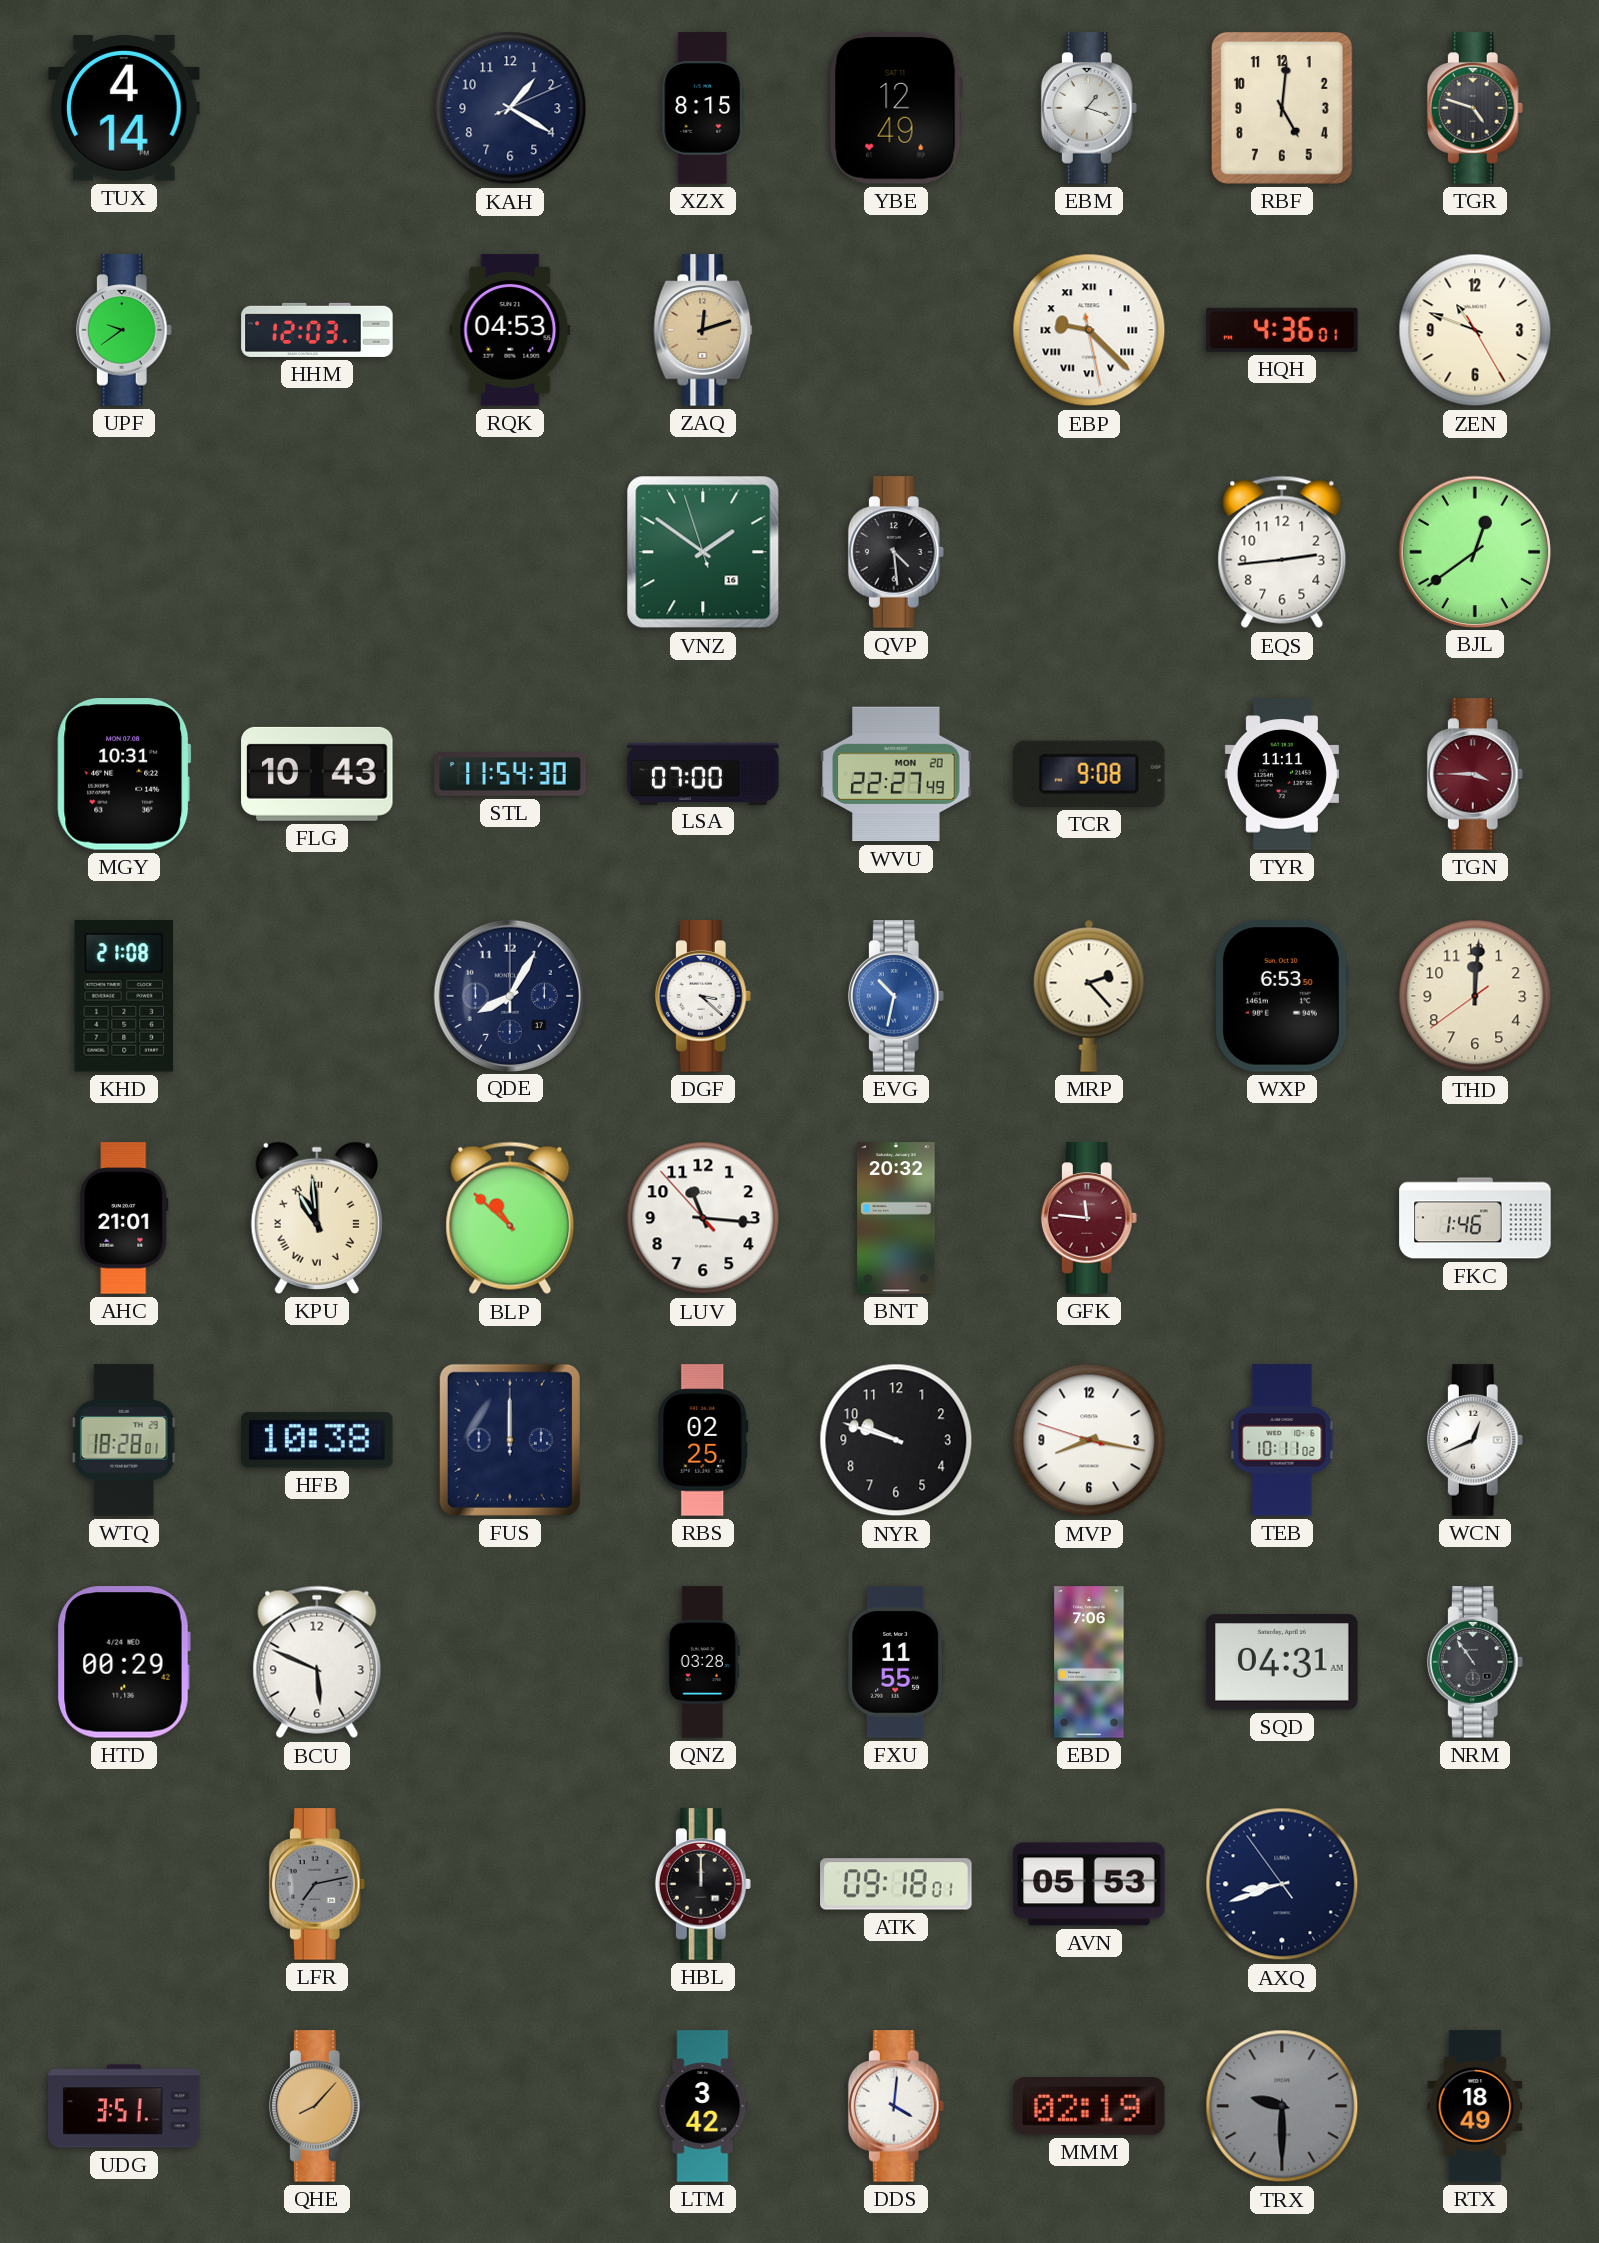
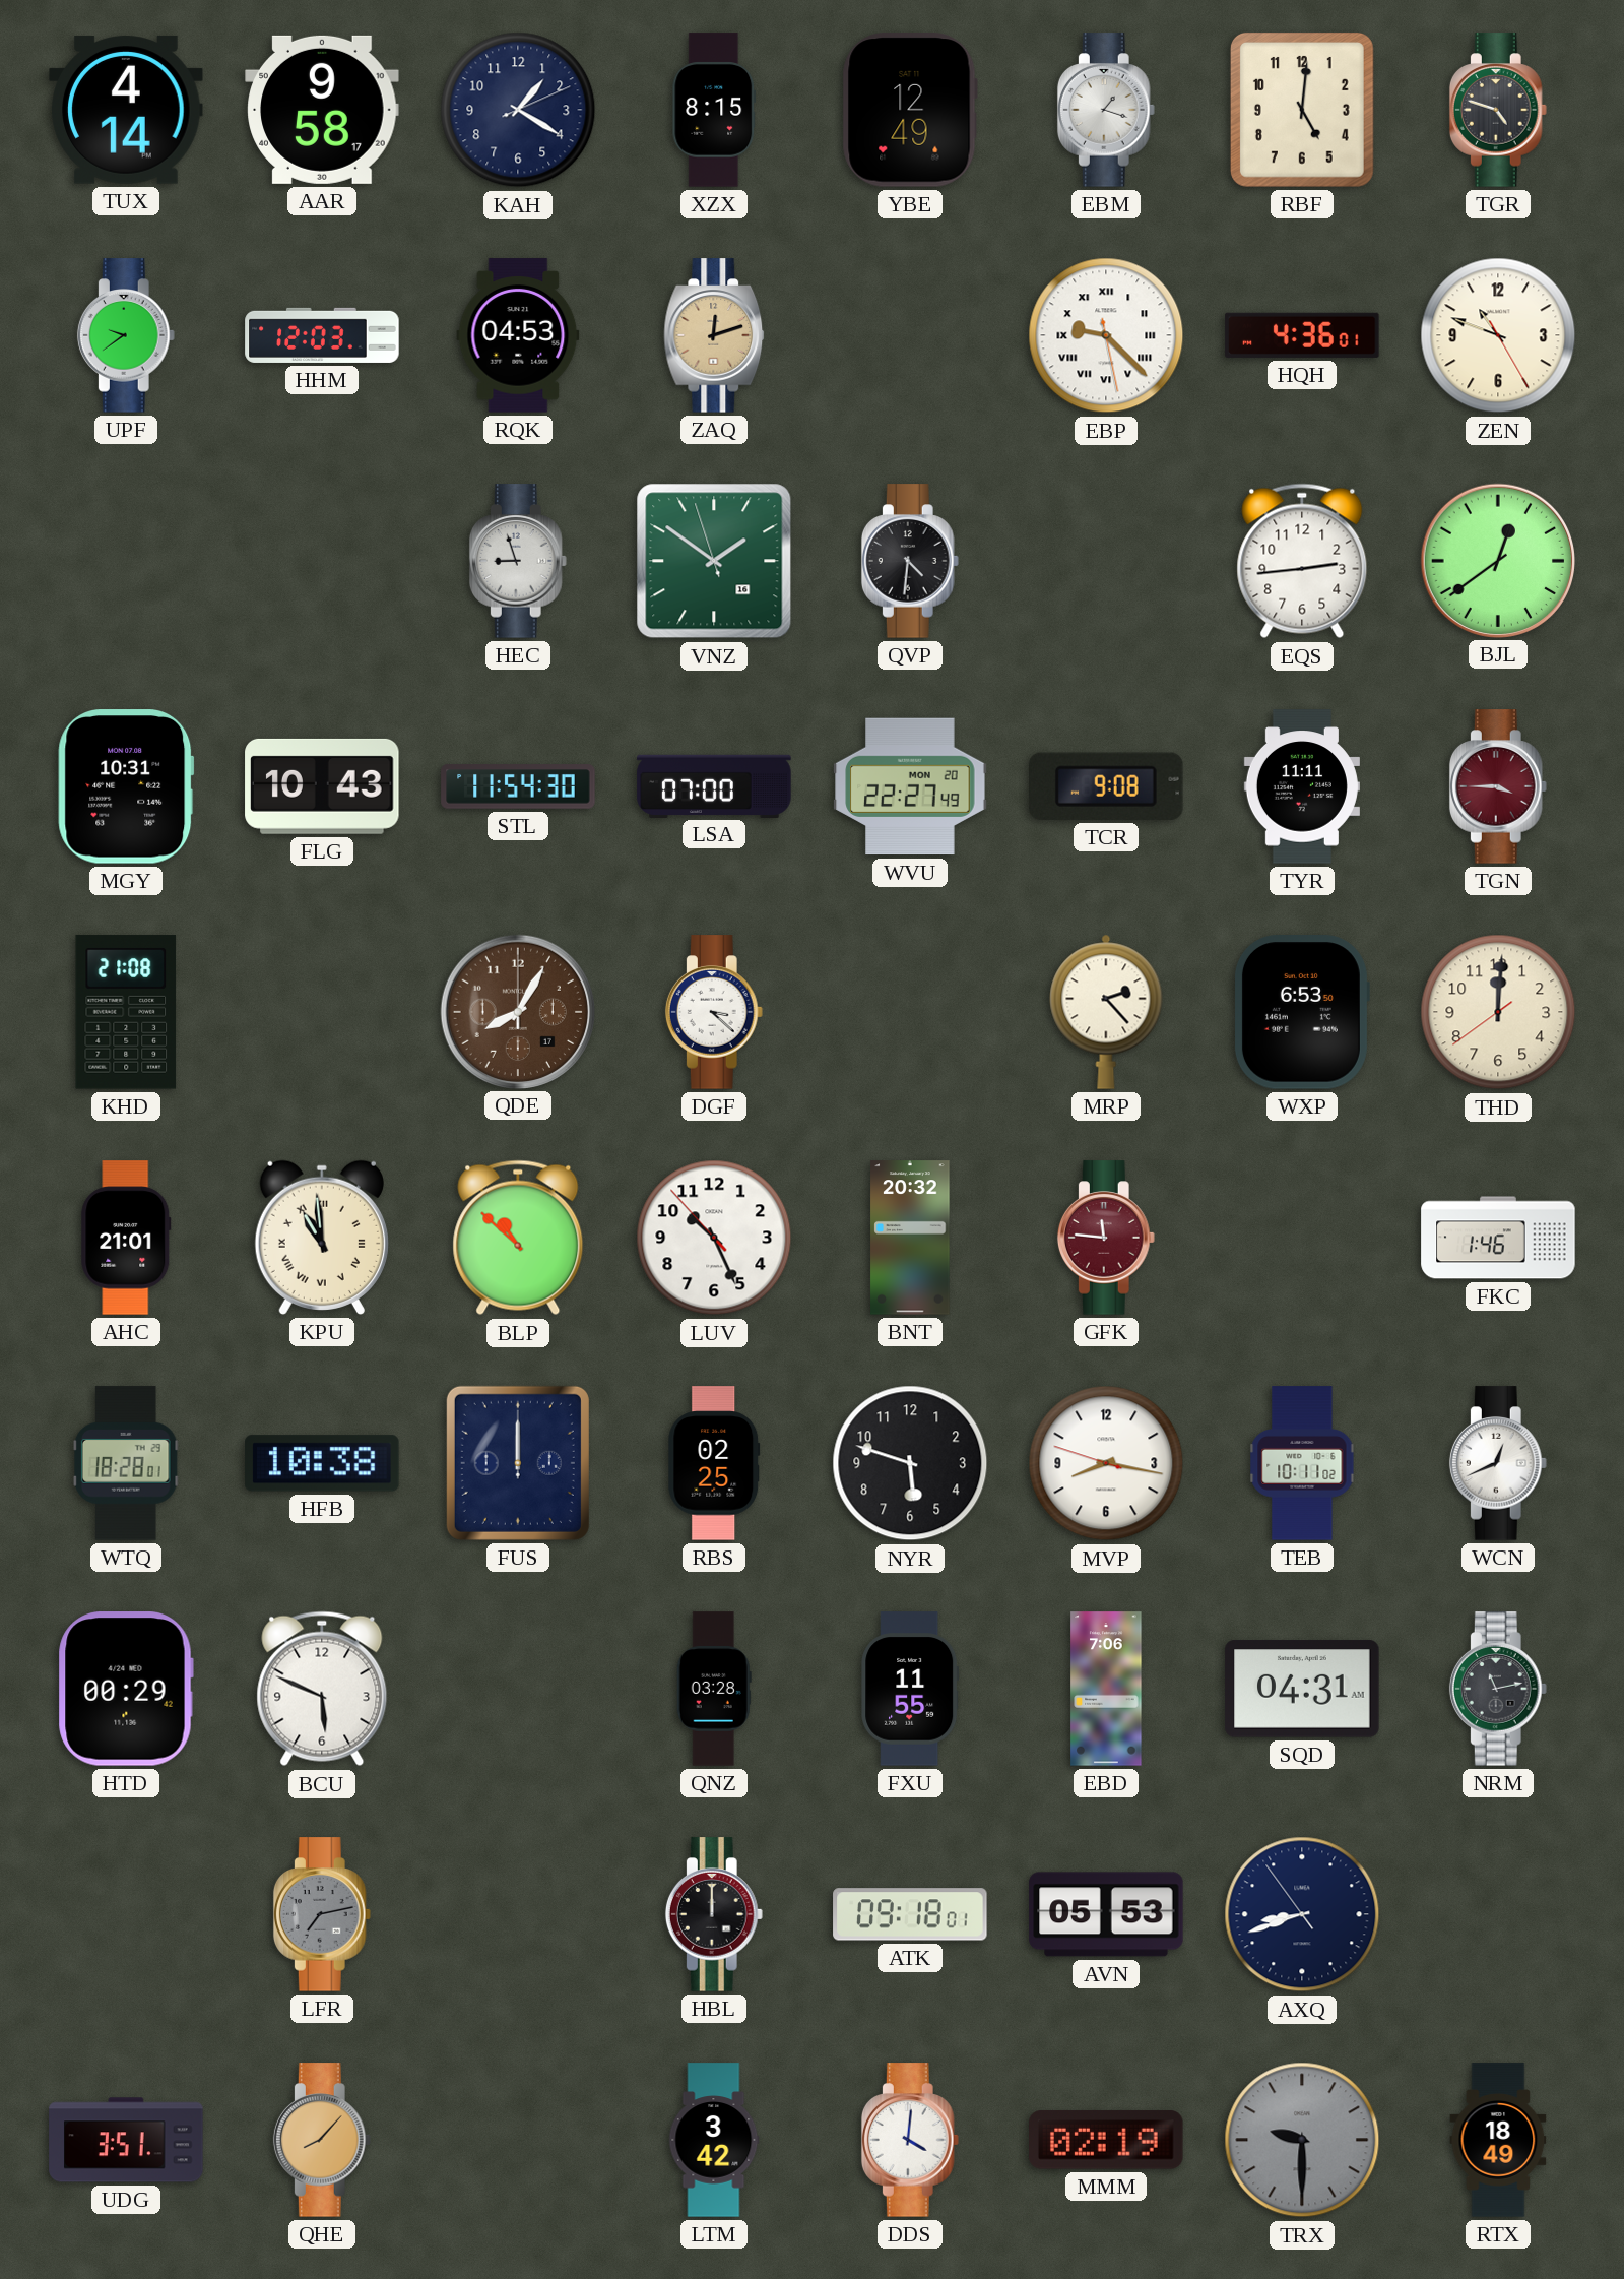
AAR: none -> 9:58 (322, 110)
HEC: none -> 8:57 (518, 561)
QVP: 4:29 -> 4:31 (910, 561)
QDE dial: navy -> brown (517, 1011)
EVG: 10:32 -> none (896, 996)
LUV: 11:15 -> 10:25 (714, 1238)
NYR: 9:48 -> 5:48 (910, 1463)
NRM: 10:54 -> 11:13 (1498, 1689)
